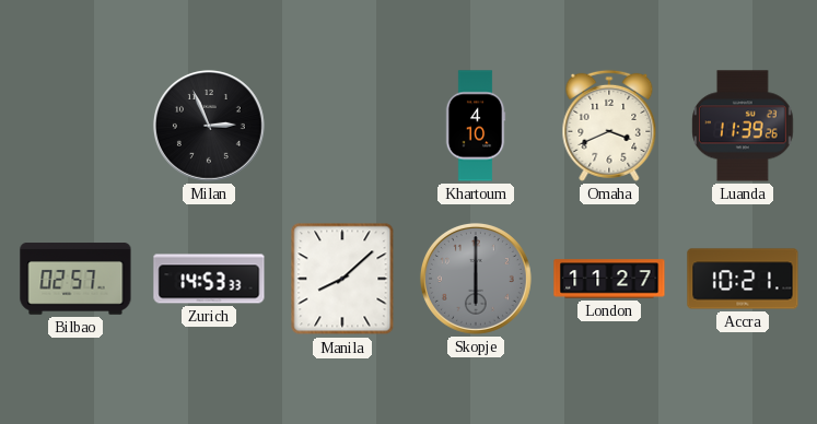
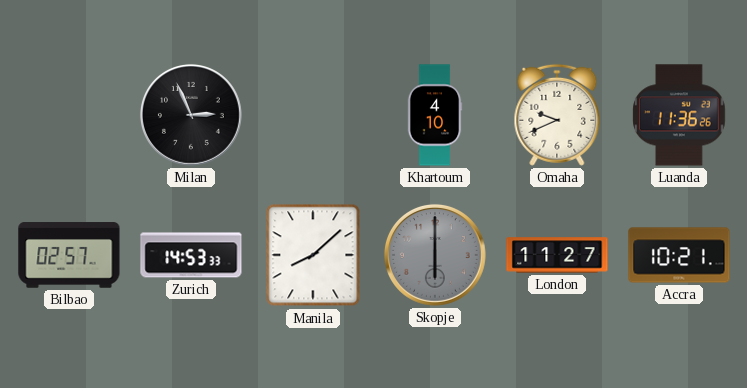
Omaha: 3:41 -> 9:41 (557, 115)
Luanda: 11:39 -> 11:36 (679, 115)
